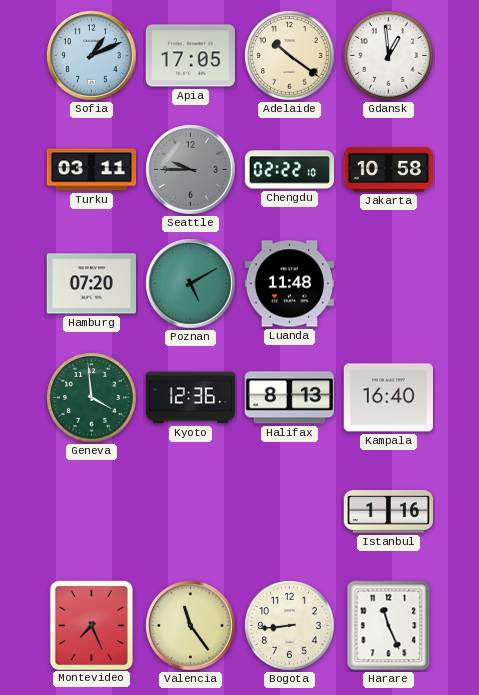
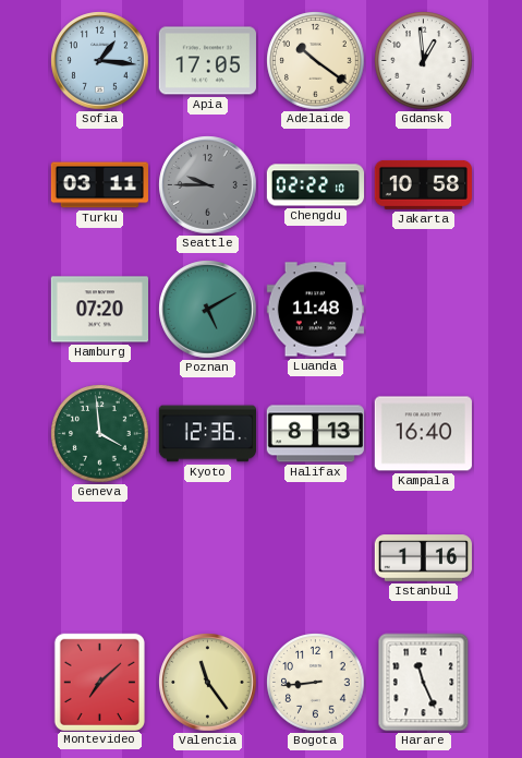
Sofia: 1:11 -> 1:16 (100, 61)
Montevideo: 7:26 -> 7:08 (99, 682)
